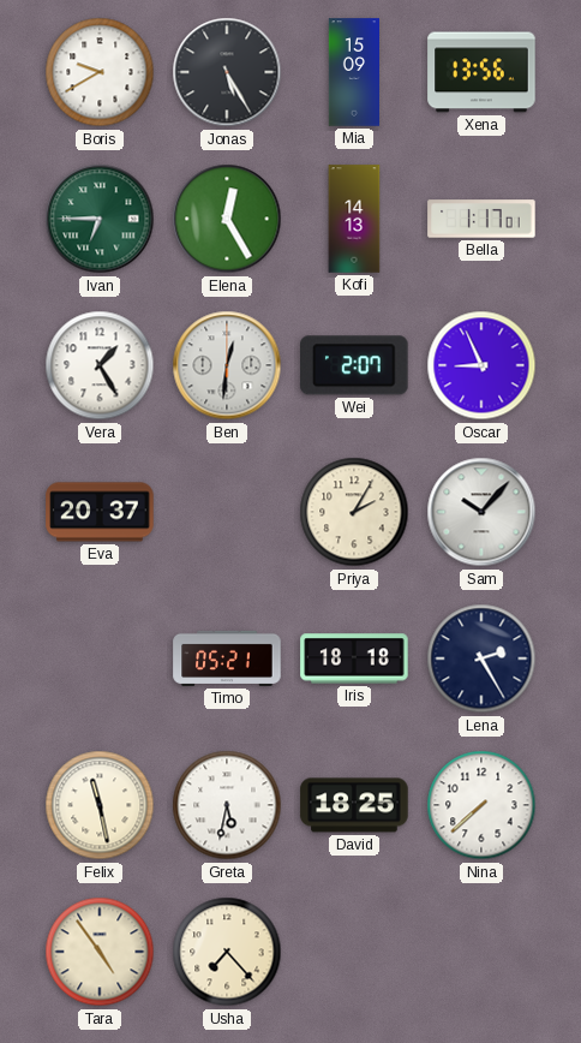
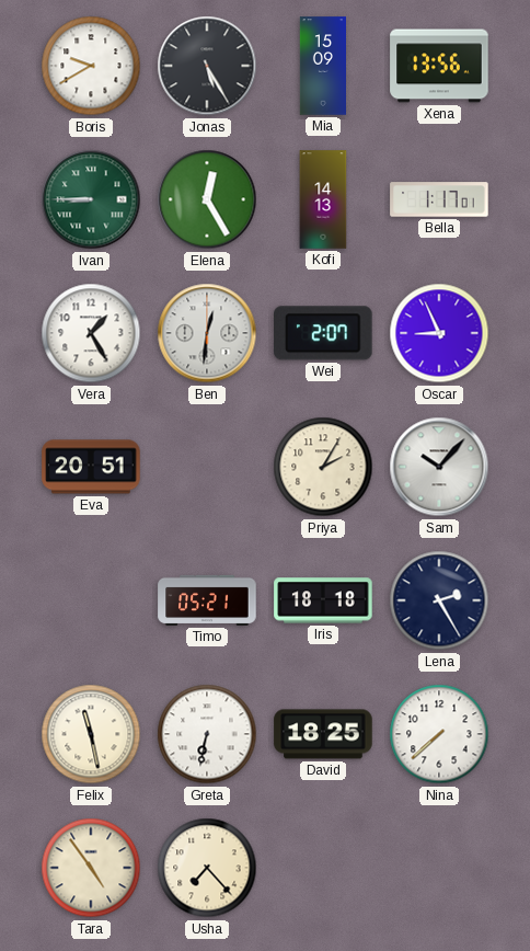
Ivan: 6:45 -> 8:45 (91, 199)
Eva: 20:37 -> 20:51 (91, 467)
Greta: 5:32 -> 6:32 (207, 734)
